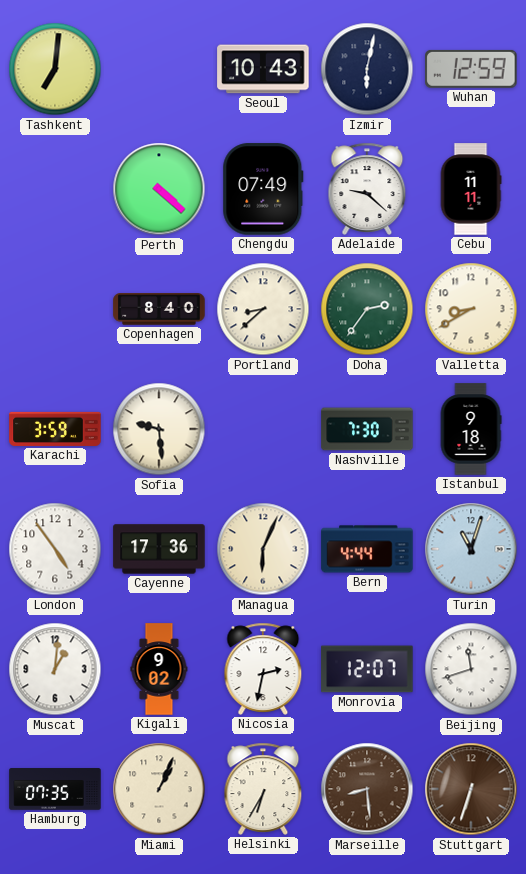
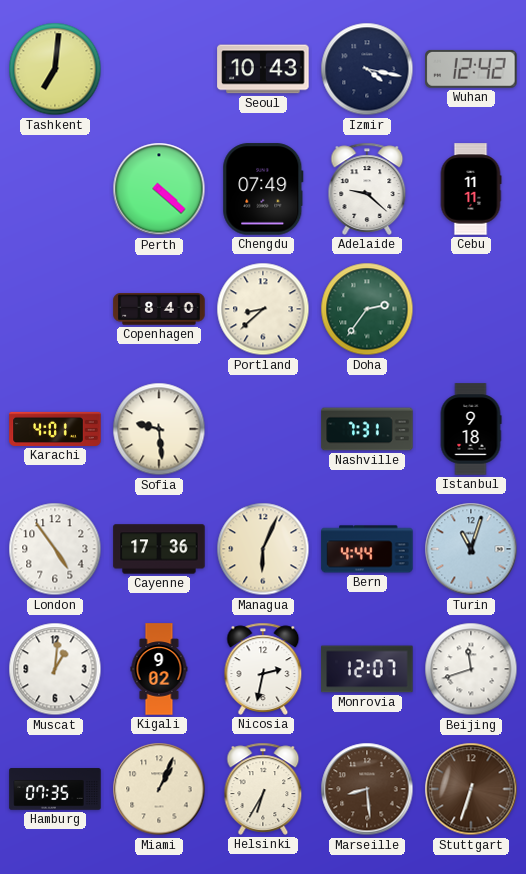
Izmir: 6:02 -> 4:17 (367, 69)
Wuhan: 12:59 -> 12:42 (471, 69)
Valletta: 8:40 -> none (471, 309)
Karachi: 3:59 -> 4:01 (55, 429)
Nashville: 7:30 -> 7:31 (367, 429)
